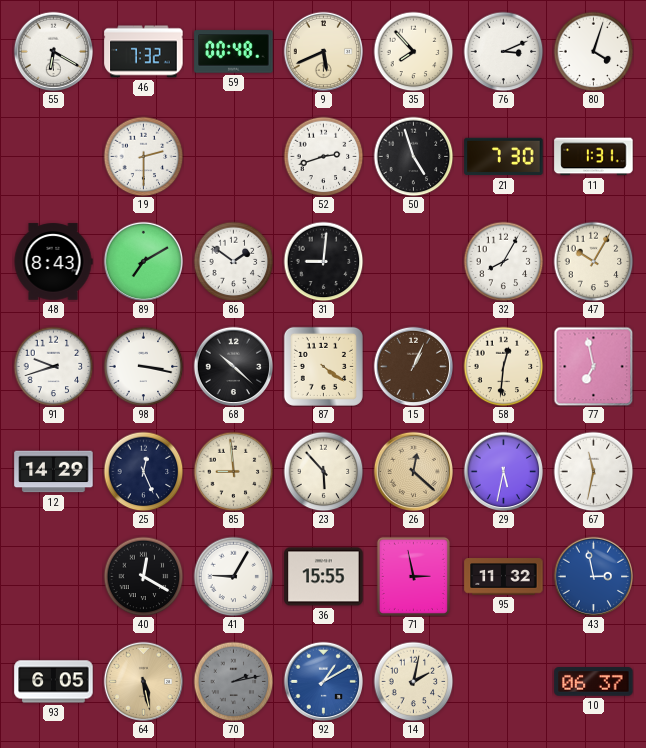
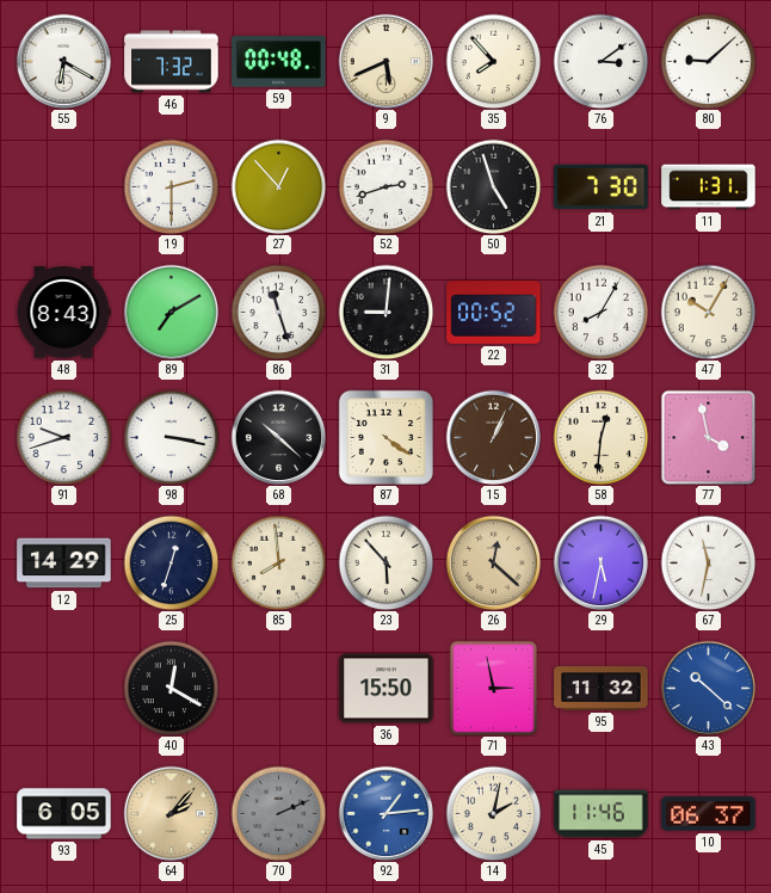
76: 3:11 -> 3:09 (600, 61)
80: 4:03 -> 9:08 (708, 61)
27: none -> 12:53 (278, 186)
86: 1:51 -> 11:27 (278, 312)
22: none -> 00:52 (494, 313)
77: 6:58 -> 3:58 (708, 437)
25: 12:26 -> 12:33 (171, 562)
85: 8:59 -> 7:59 (278, 562)
41: 9:05 -> none (233, 576)
36: 15:55 -> 15:50 (387, 689)
43: 2:58 -> 10:22 (708, 688)
64: 5:28 -> 2:07 (171, 813)
70: 2:13 -> 2:11 (278, 813)
92: 1:10 -> 1:14 (385, 813)
45: none -> 11:46 (602, 814)
